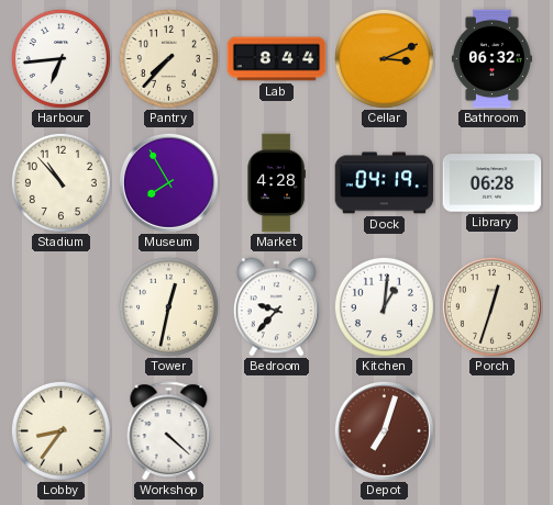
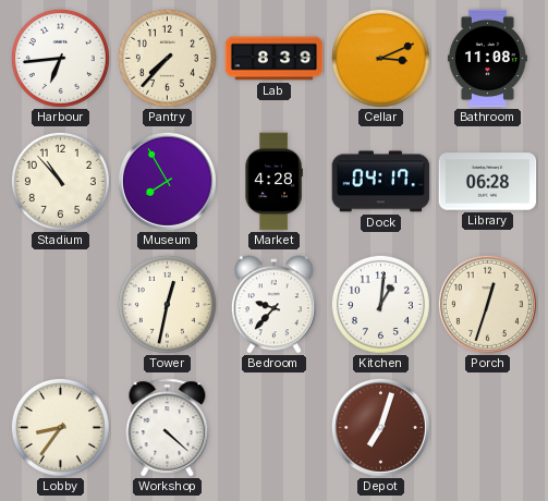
Lab: 8:44 -> 8:39 (275, 59)
Bathroom: 06:32 -> 11:08 (487, 59)
Dock: 04:19 -> 04:17 (381, 182)
